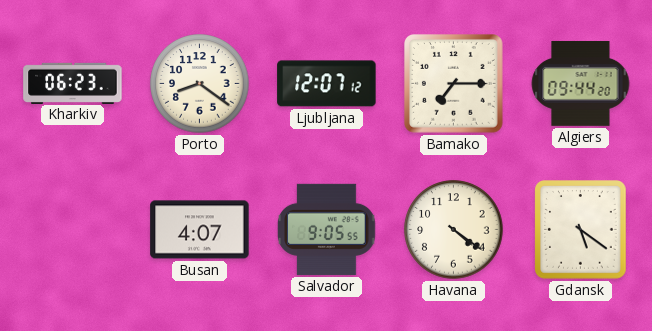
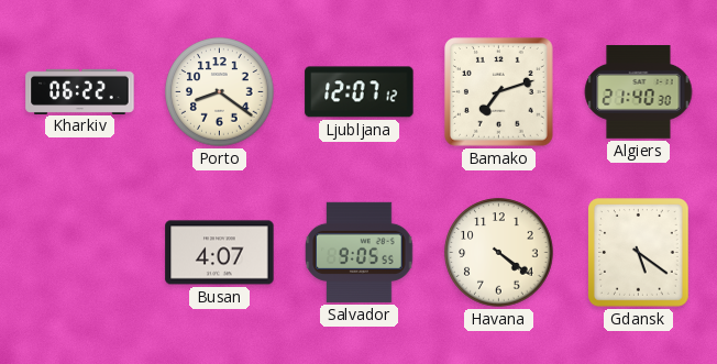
Kharkiv: 06:23 -> 06:22 (80, 91)
Bamako: 7:15 -> 7:12 (499, 92)
Algiers: 09:44 -> 21:40 (639, 92)
